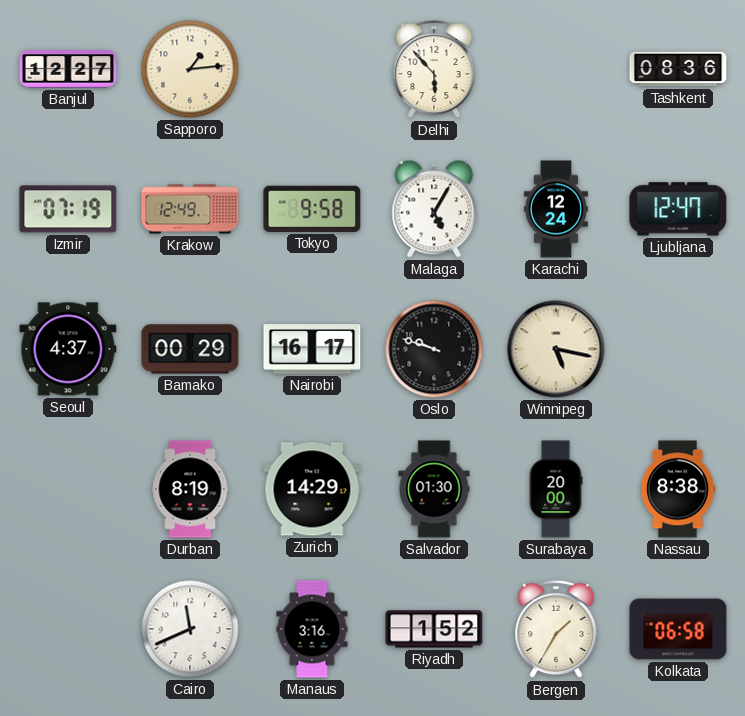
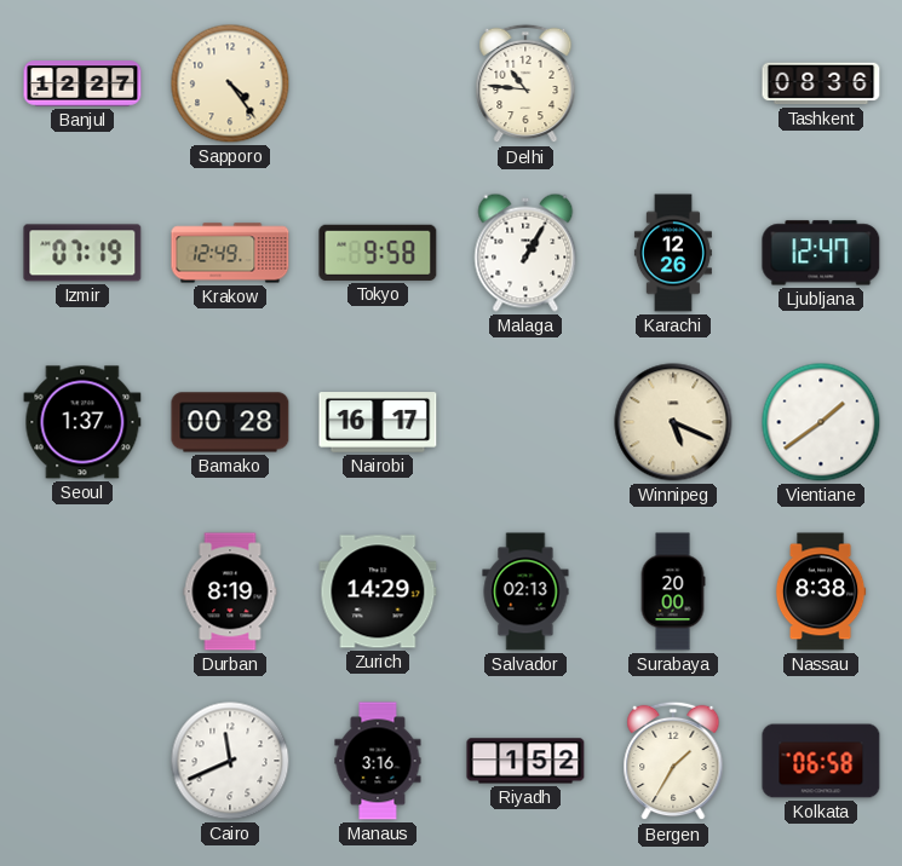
Sapporo: 1:14 -> 4:24 (230, 83)
Delhi: 5:53 -> 10:46 (525, 83)
Malaga: 5:05 -> 1:05 (525, 253)
Karachi: 12:24 -> 12:26 (673, 253)
Seoul: 4:37 -> 1:37 (82, 422)
Bamako: 00:29 -> 00:28 (230, 422)
Oslo: 9:48 -> none (434, 349)
Winnipeg: 5:17 -> 5:19 (673, 422)
Vientiane: none -> 1:39 (821, 422)
Salvador: 01:30 -> 02:13 (525, 591)
